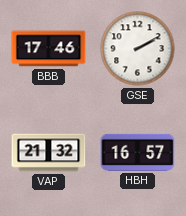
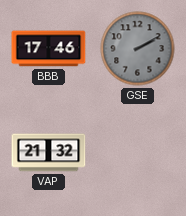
GSE dial: white -> grey (138, 49)
HBH: 16:57 -> none (138, 152)
